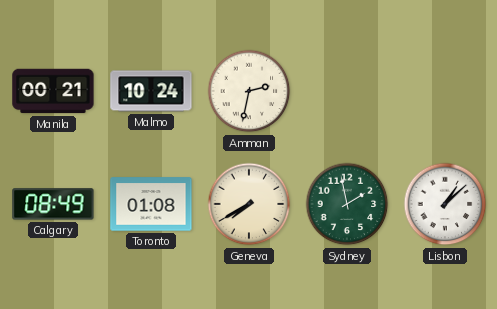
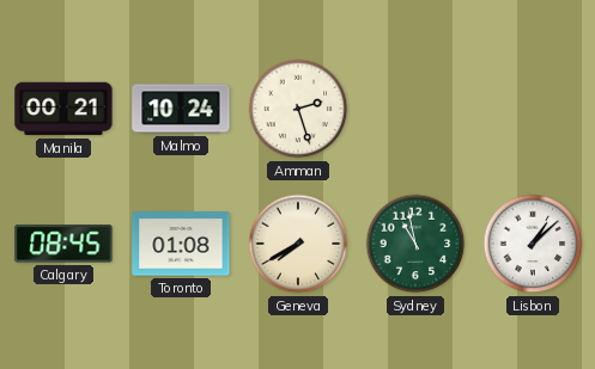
Amman: 2:32 -> 2:27 (298, 109)
Calgary: 08:49 -> 08:45 (63, 244)
Sydney: 1:58 -> 10:58 (415, 244)
